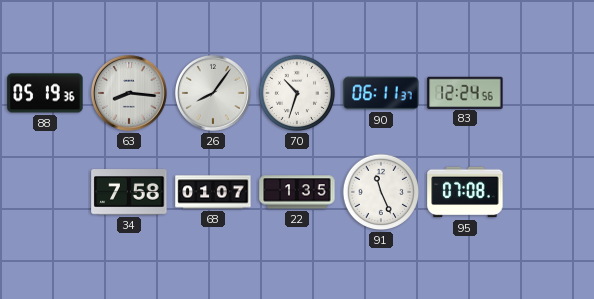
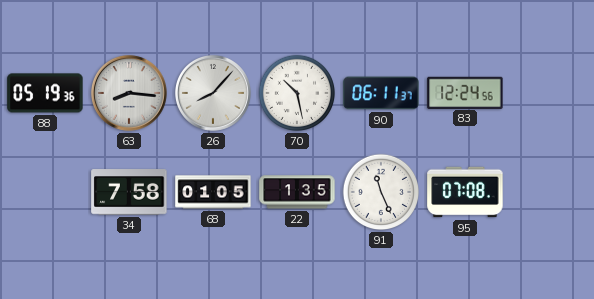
26: 8:06 -> 8:07 (213, 93)
70: 10:33 -> 10:28 (297, 93)
68: 01:07 -> 01:05 (213, 192)
